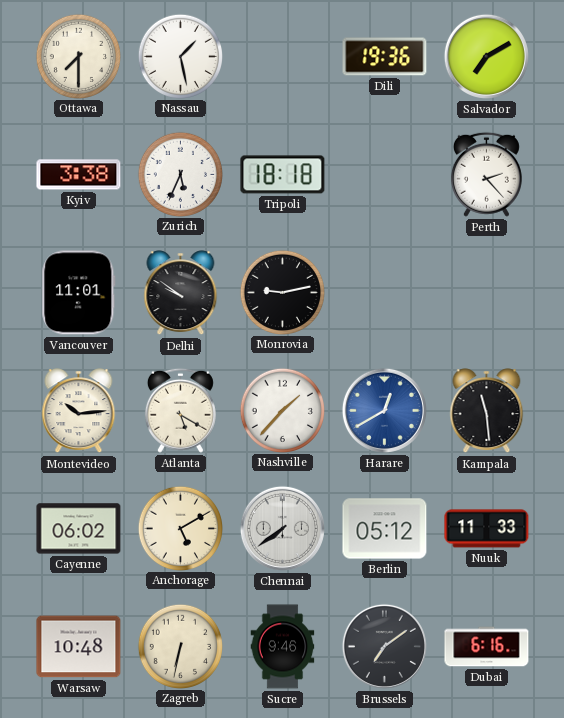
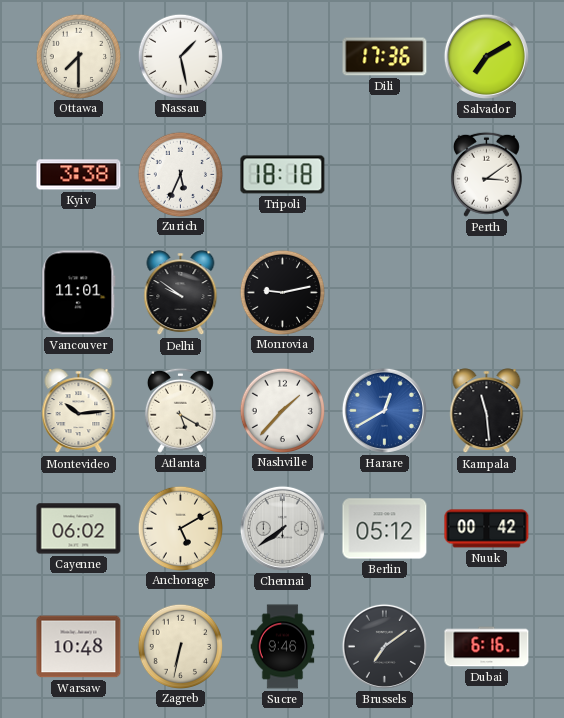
Dili: 19:36 -> 17:36 (385, 57)
Perth: 2:23 -> 3:09 (486, 174)
Nuuk: 11:33 -> 00:42 (487, 529)
